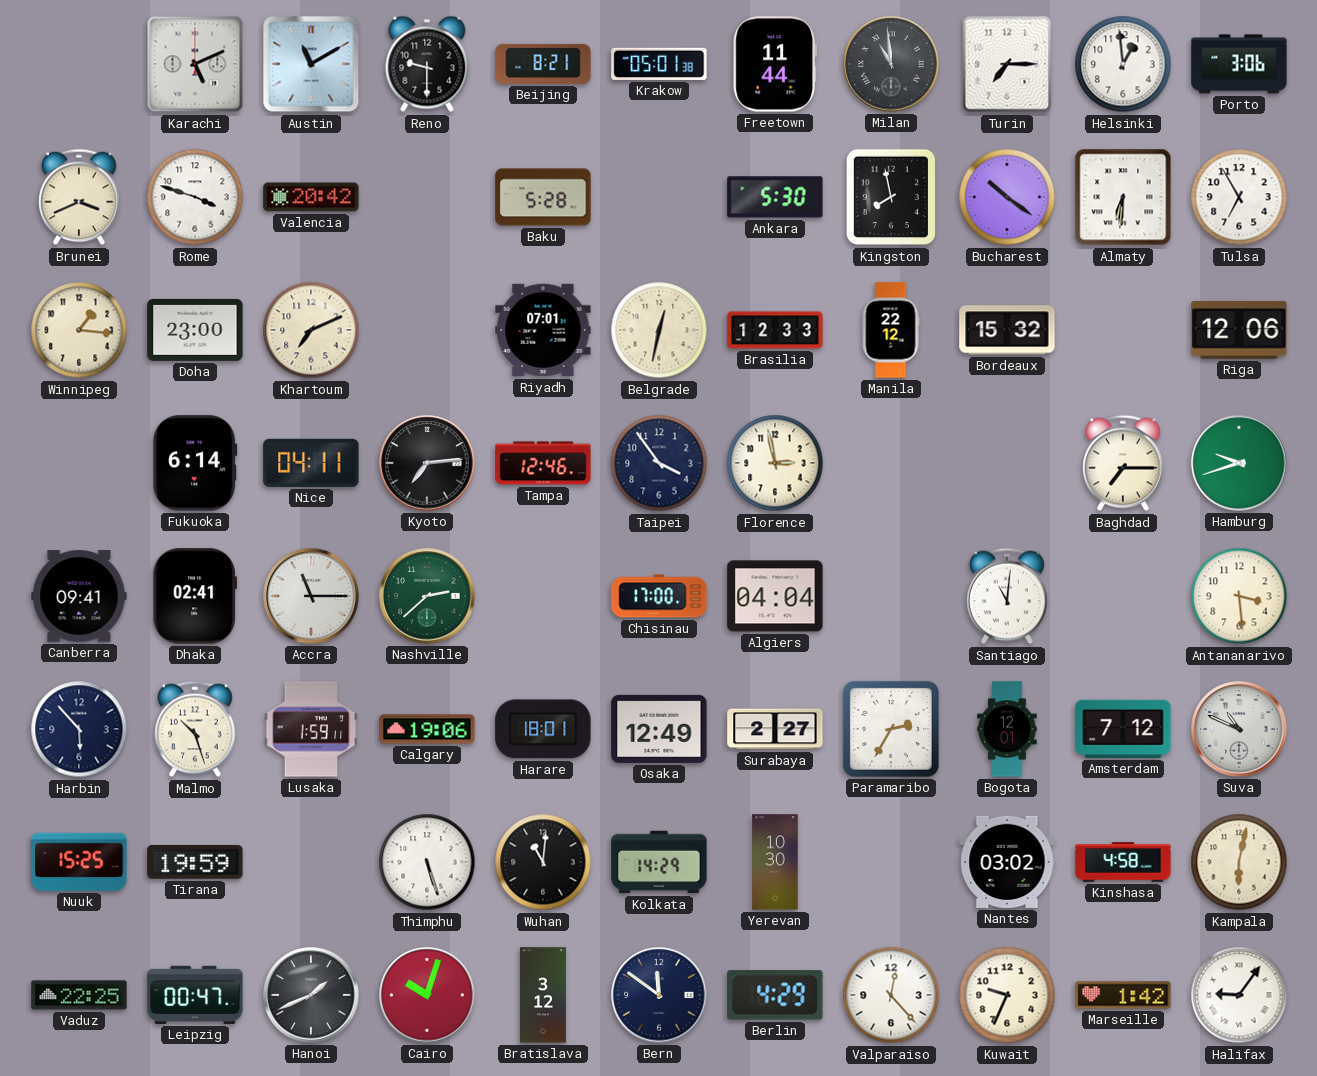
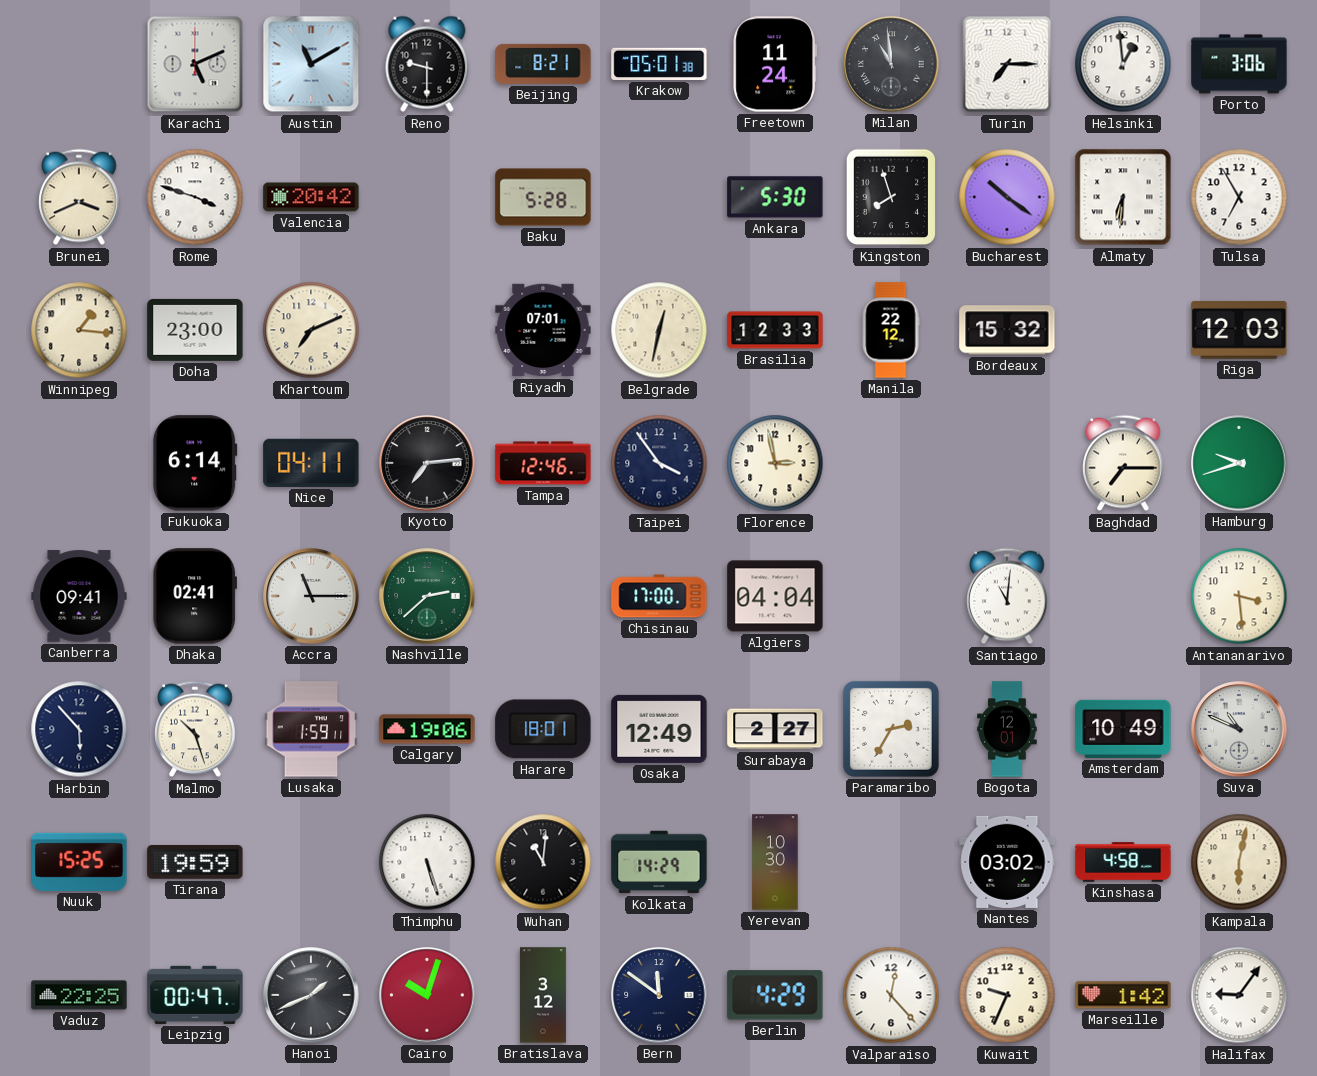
Freetown: 11:44 -> 11:24 (774, 64)
Kingston: 7:58 -> 7:57 (890, 197)
Riga: 12:06 -> 12:03 (1239, 330)
Amsterdam: 7:12 -> 10:49 (1123, 729)
